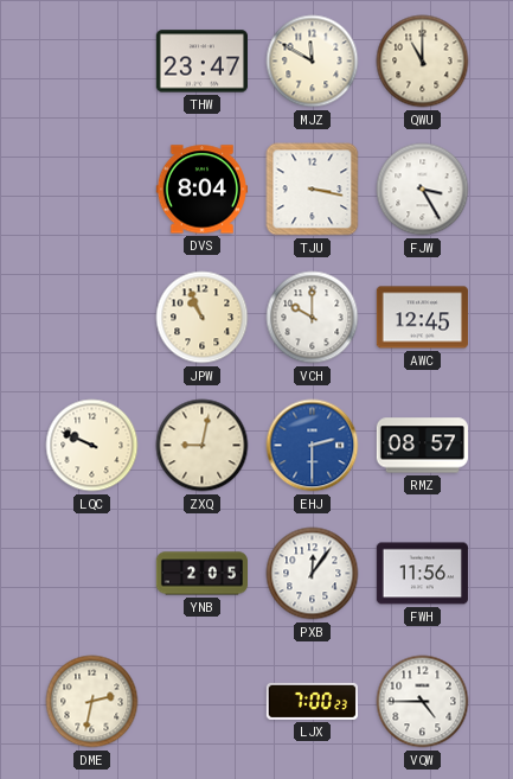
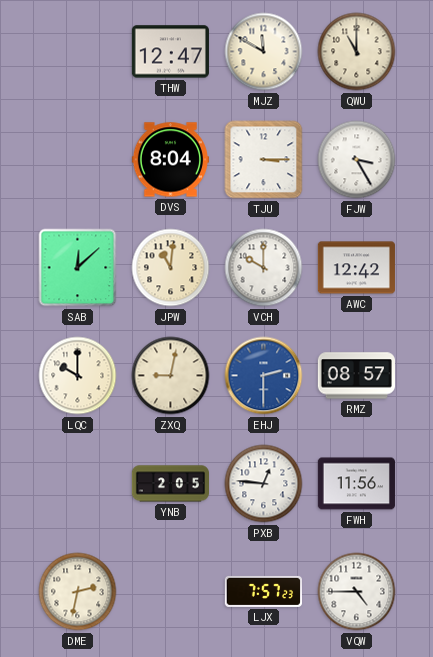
THW: 23:47 -> 12:47 (170, 52)
TJU: 3:17 -> 3:15 (264, 160)
SAB: none -> 12:08 (78, 268)
JPW: 10:56 -> 11:01 (171, 268)
AWC: 12:45 -> 12:42 (356, 268)
LQC: 9:49 -> 10:00 (78, 376)
PXB: 12:06 -> 12:46 (264, 484)
LJX: 7:00 -> 7:57 (263, 591)
